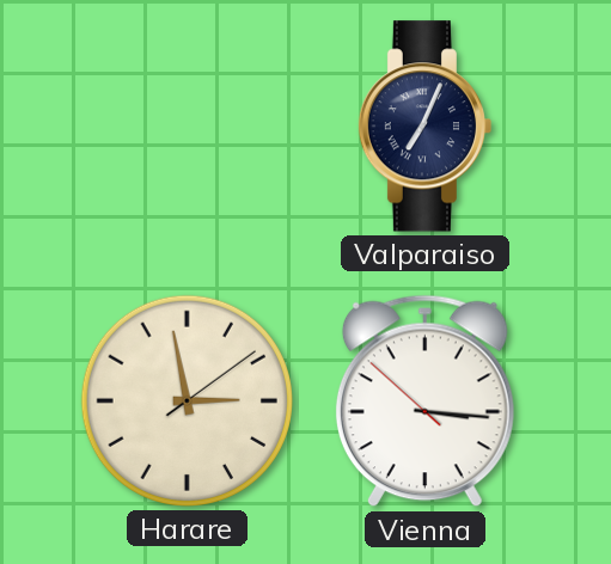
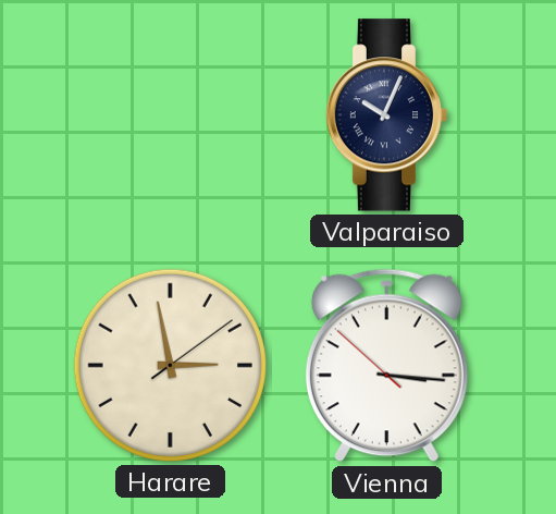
Valparaiso: 7:04 -> 10:04 (387, 115)
